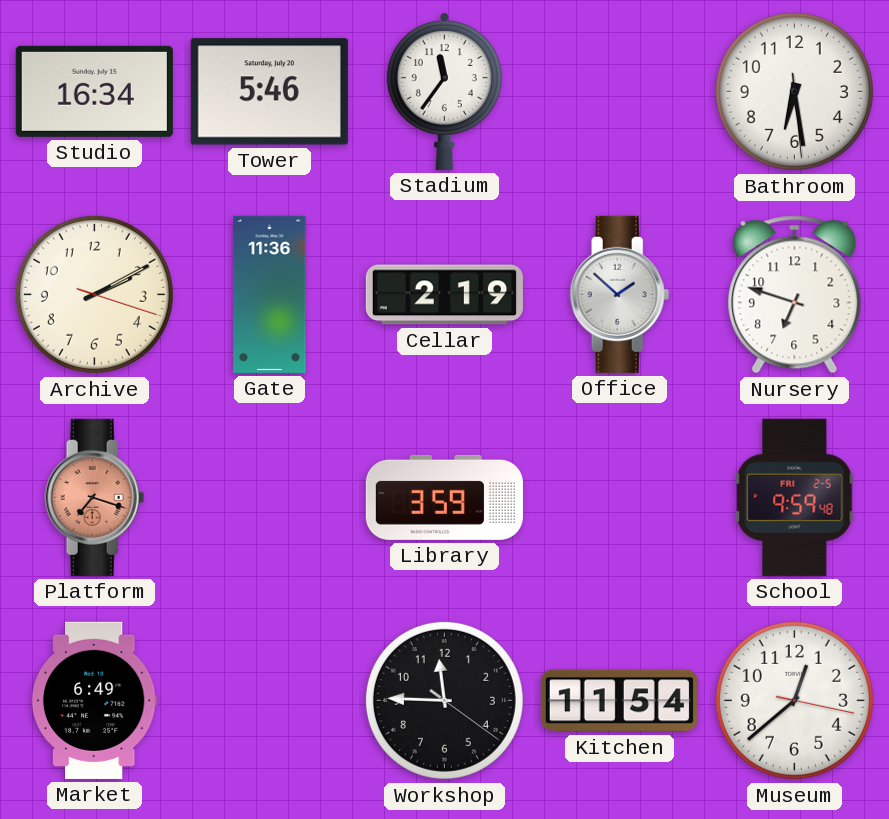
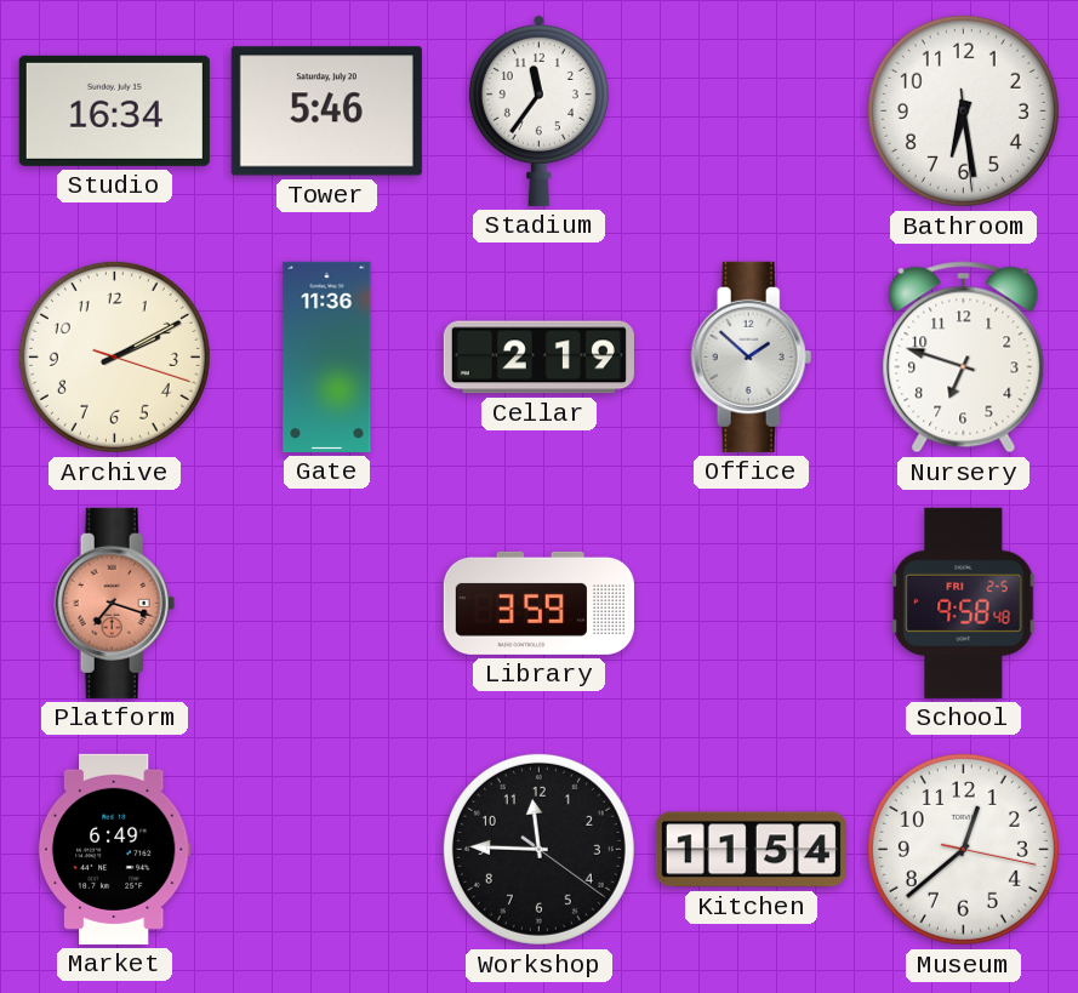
School: 9:59 -> 9:58 (964, 603)
